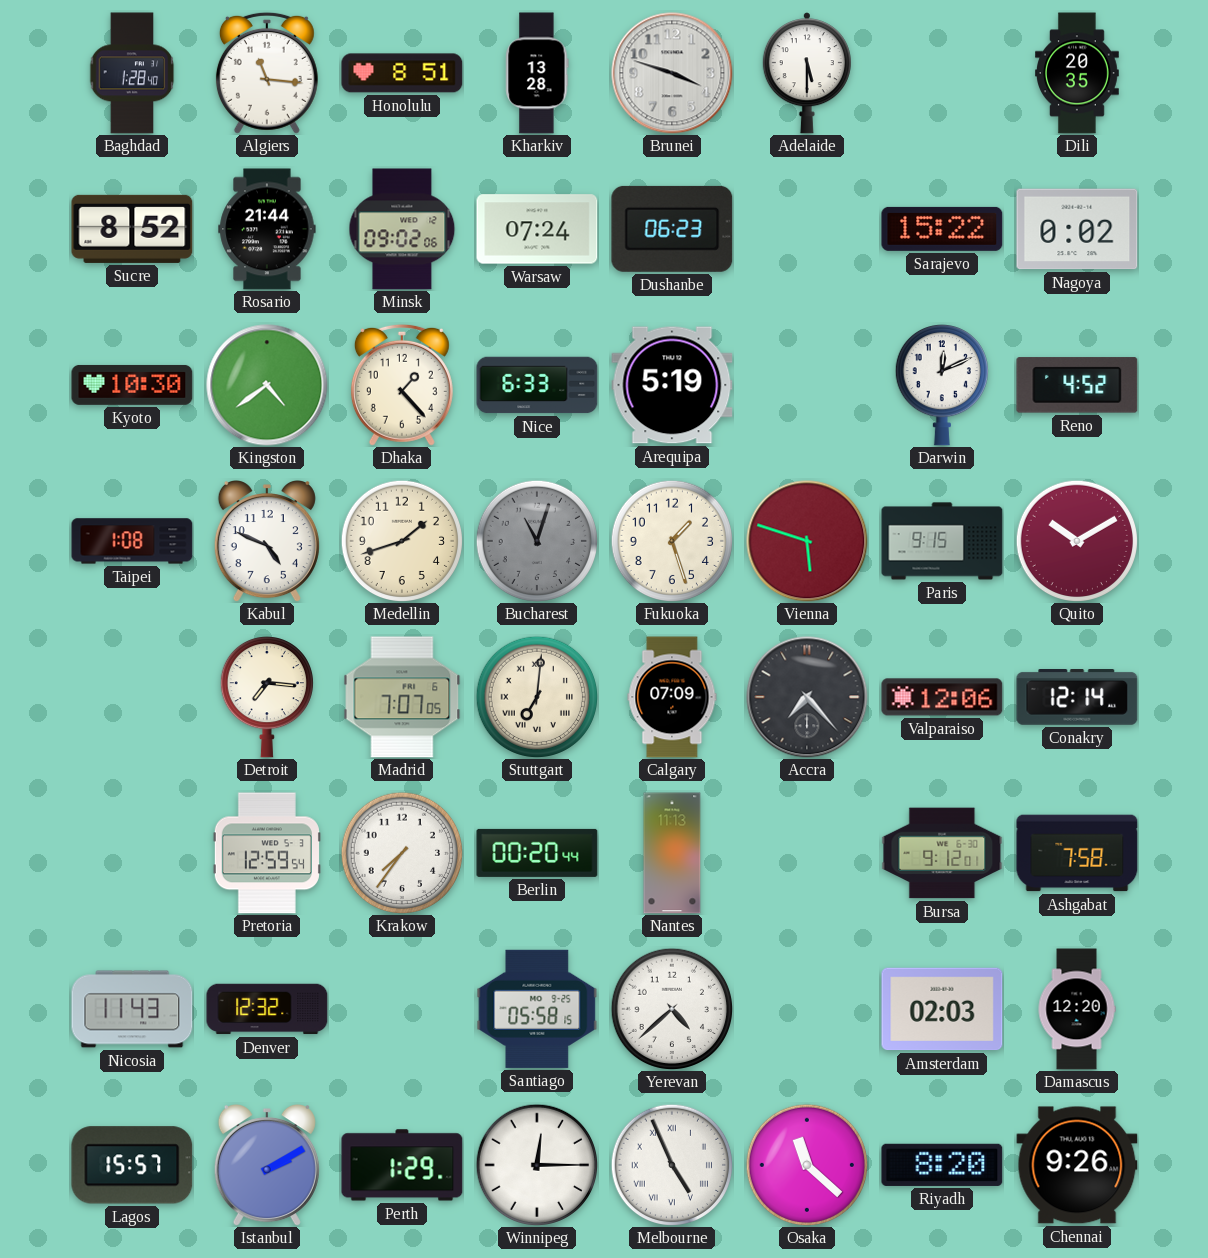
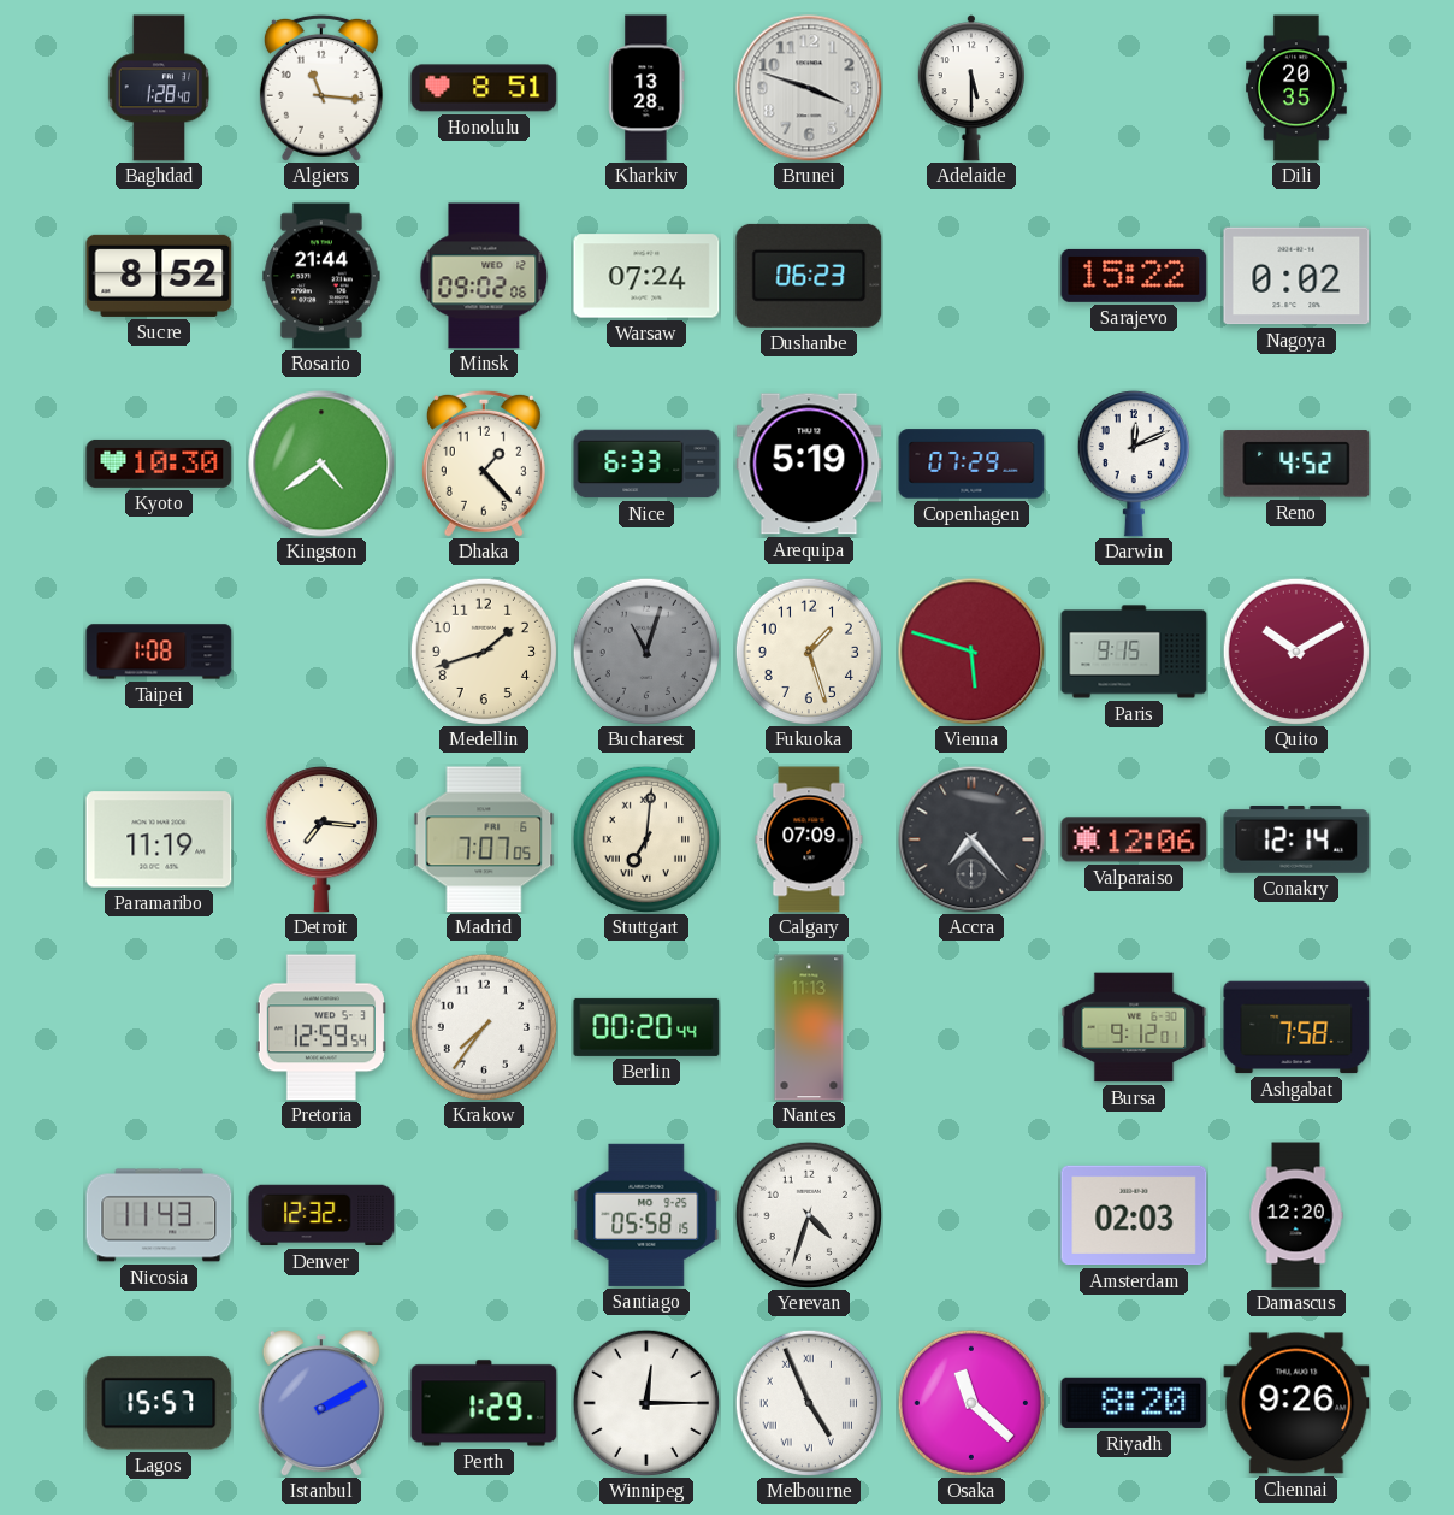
Copenhagen: none -> 07:29 (971, 464)
Kabul: 4:49 -> none (267, 542)
Paramaribo: none -> 11:19 (159, 839)
Yerevan: 4:38 -> 4:33 (808, 1214)
